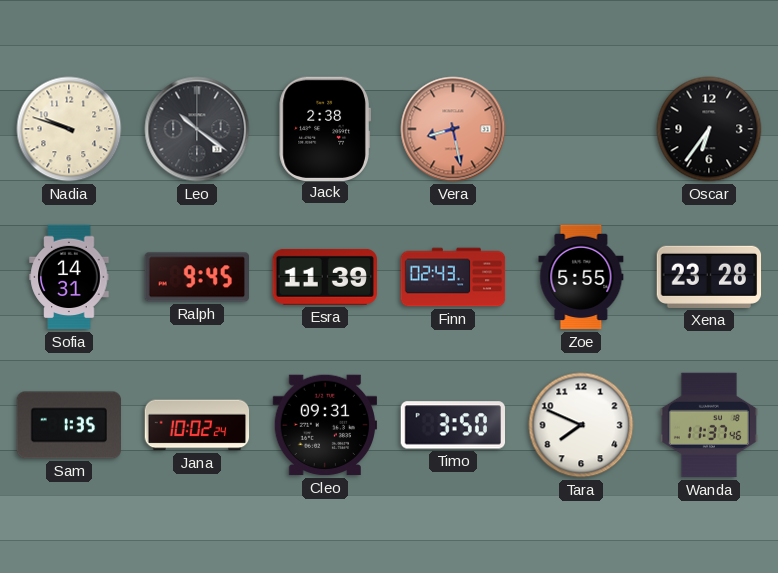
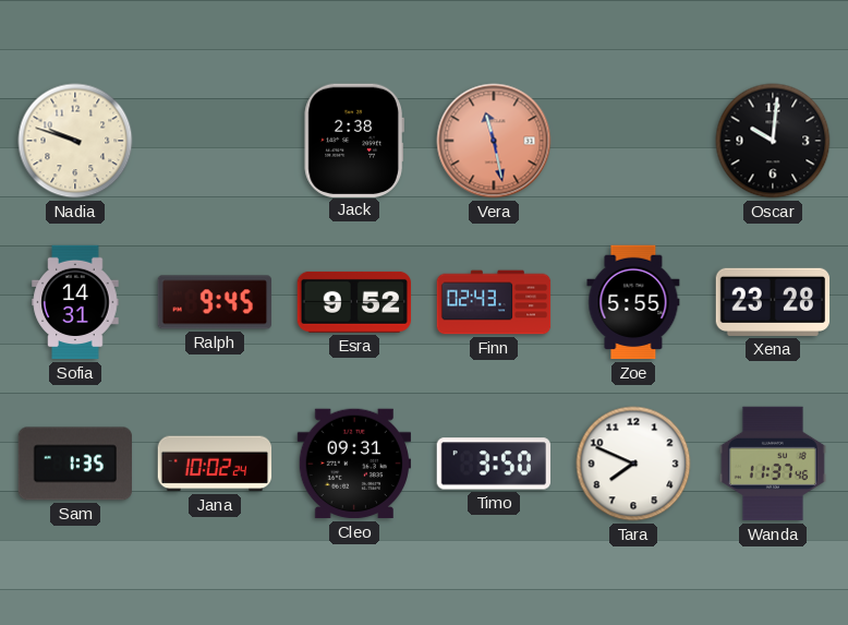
Leo: 10:21 -> none (197, 129)
Vera: 8:28 -> 11:28 (494, 141)
Oscar: 6:36 -> 10:01 (773, 141)
Esra: 11:39 -> 9:52 (353, 302)
